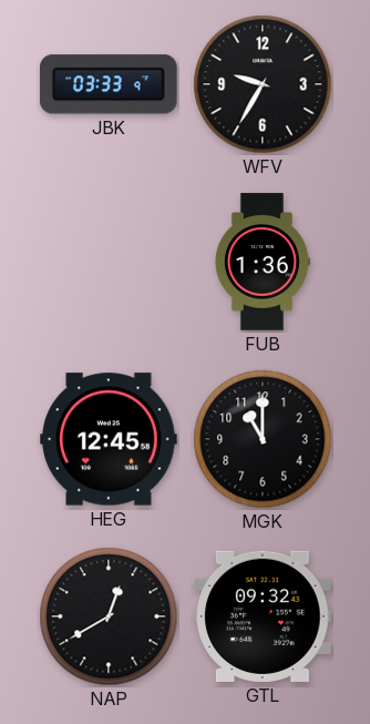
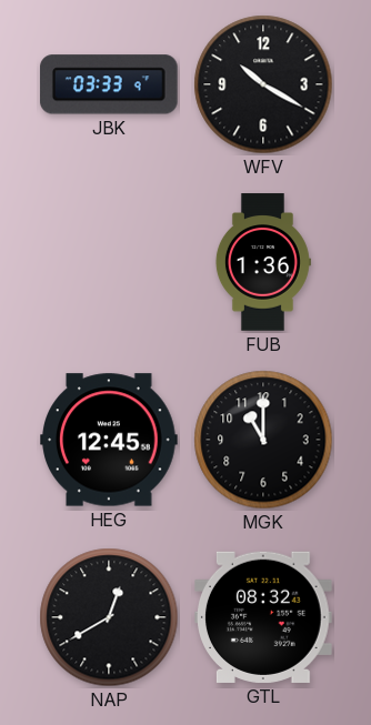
WFV: 9:35 -> 10:20 (263, 84)
GTL: 09:32 -> 08:32 (264, 617)
